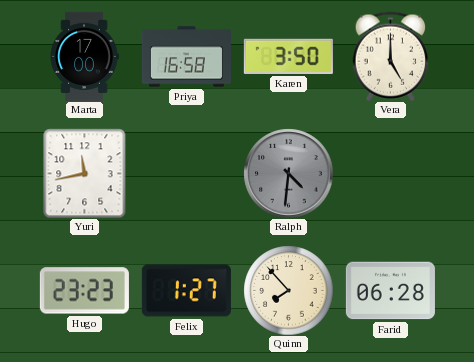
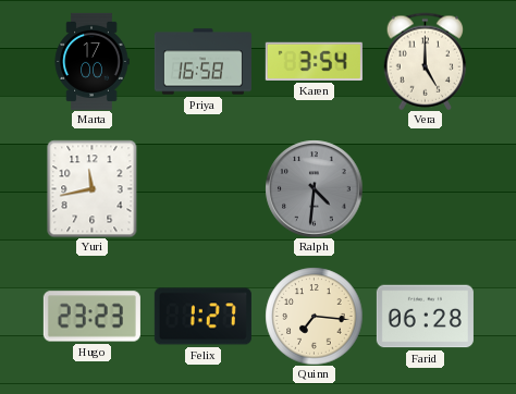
Karen: 3:50 -> 3:54 (314, 61)
Quinn: 7:53 -> 7:16 (314, 316)
